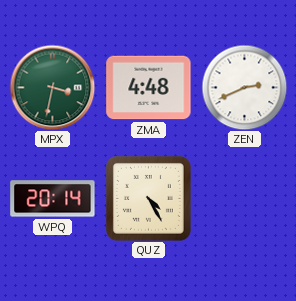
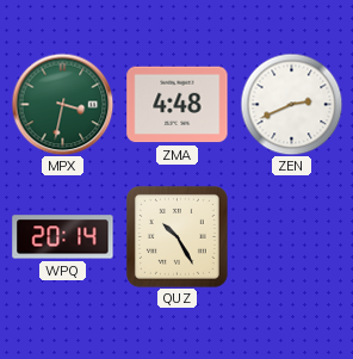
QUZ: 4:25 -> 10:25 (176, 236)
